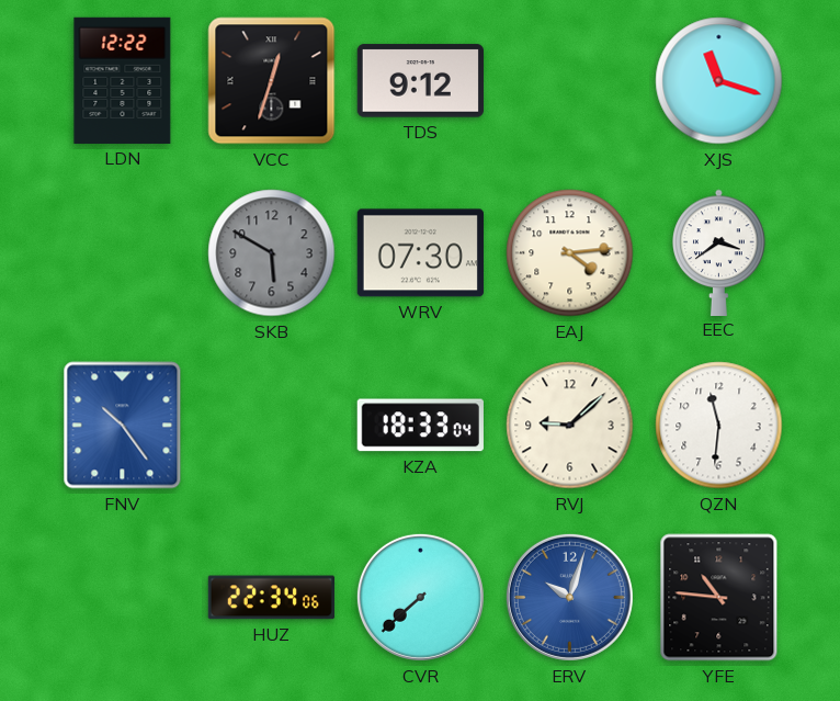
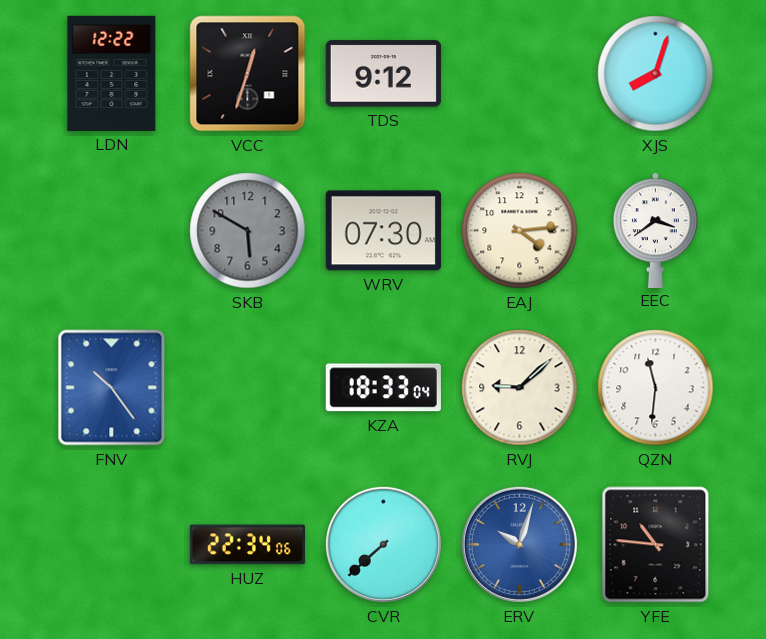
XJS: 11:18 -> 8:03 (656, 74)
